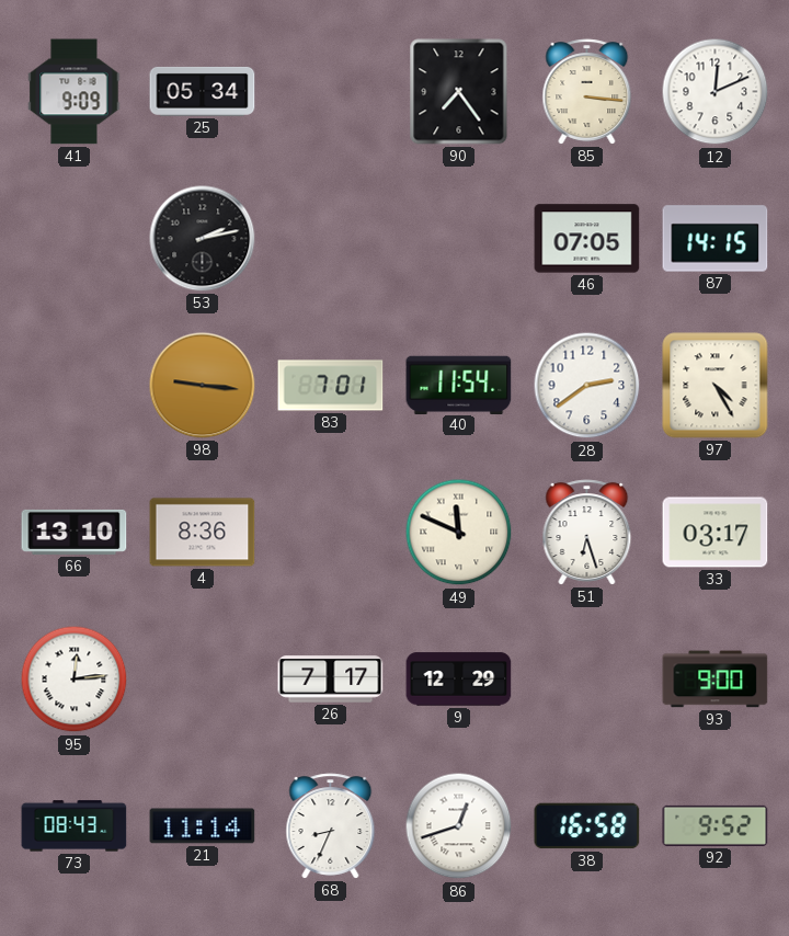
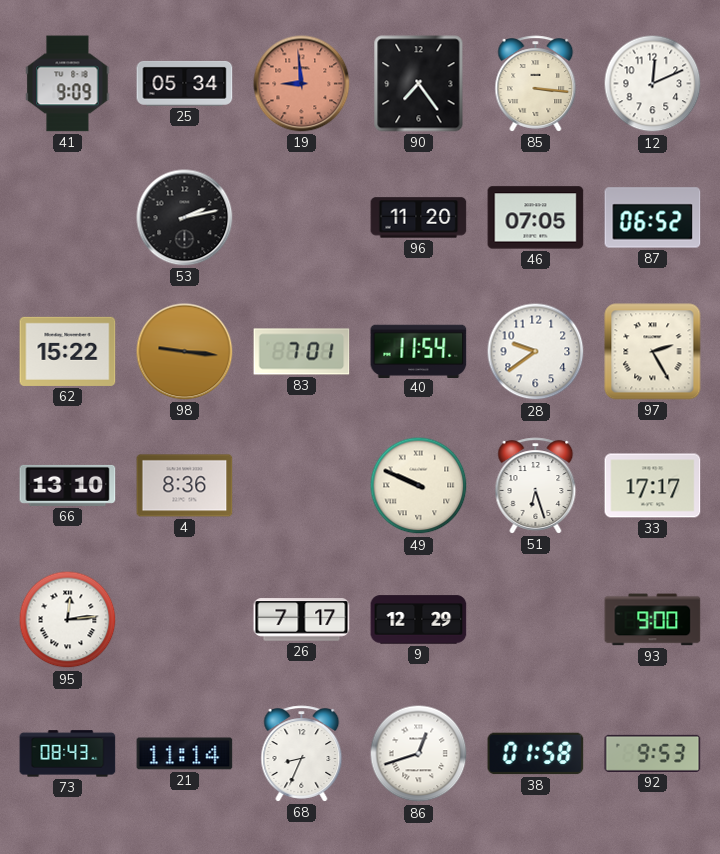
19: none -> 8:59 (302, 84)
96: none -> 11:20 (419, 218)
87: 14:15 -> 06:52 (653, 218)
62: none -> 15:22 (68, 351)
28: 2:39 -> 9:39 (536, 352)
97: 4:25 -> 2:25 (653, 352)
49: 11:49 -> 9:49 (419, 486)
33: 03:17 -> 17:17 (653, 486)
38: 16:58 -> 01:58 (536, 754)
92: 9:52 -> 9:53 (653, 753)
